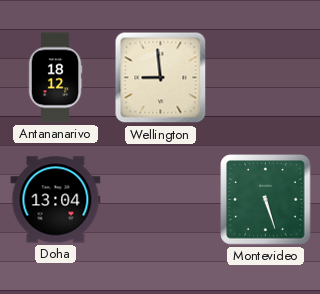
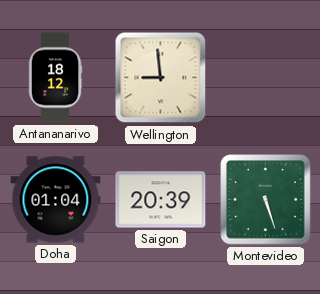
Doha: 13:04 -> 01:04 (56, 200)
Saigon: none -> 20:39 (161, 200)
